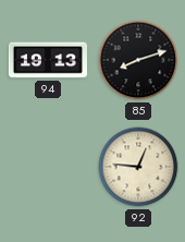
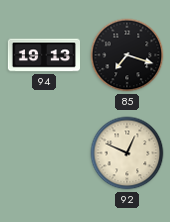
85: 8:12 -> 7:18 (127, 55)
92: 12:46 -> 12:49 (127, 153)
